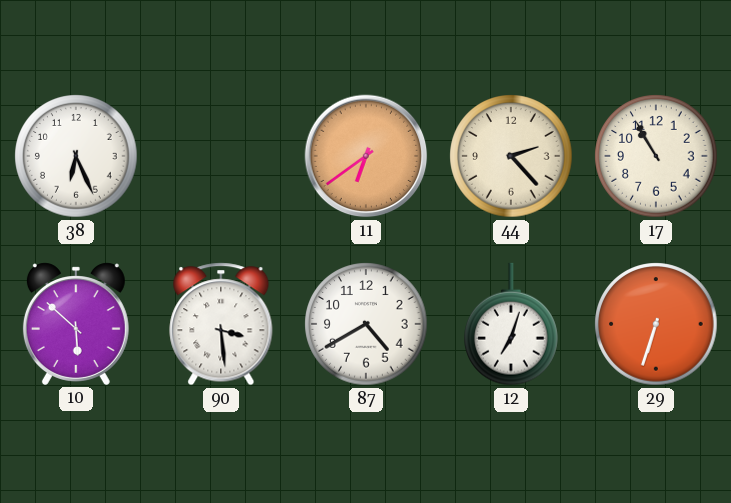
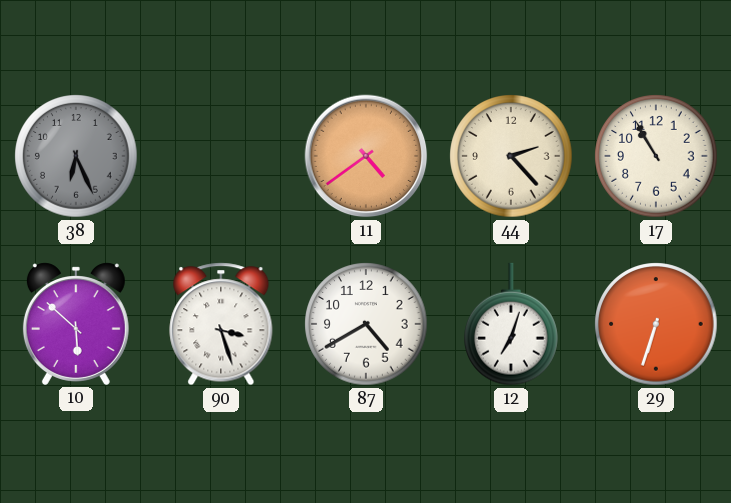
38 dial: white -> grey (76, 156)
11: 6:39 -> 4:39 (366, 156)
90: 3:29 -> 3:27 (221, 324)
